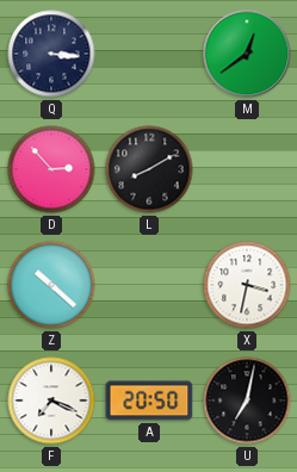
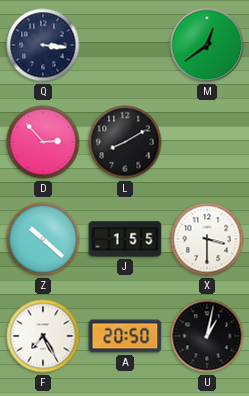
J: none -> 1:55 (125, 239)
X: 3:32 -> 3:30 (207, 239)
F: 7:19 -> 7:25 (43, 336)
U: 7:02 -> 1:02 (207, 336)
